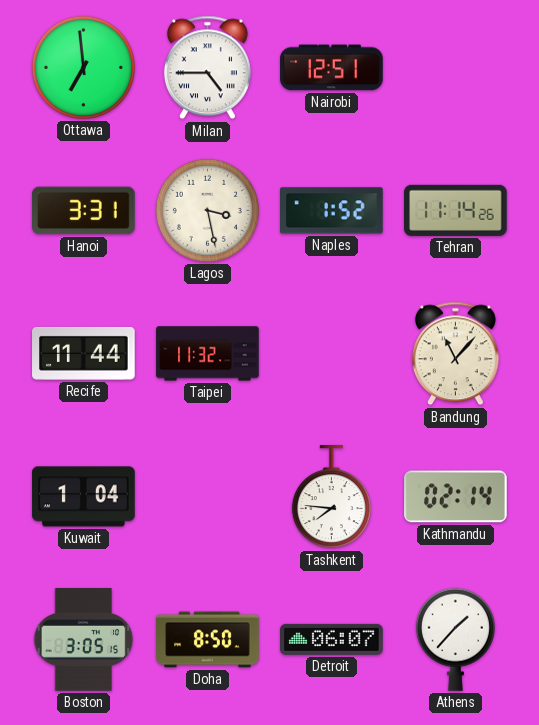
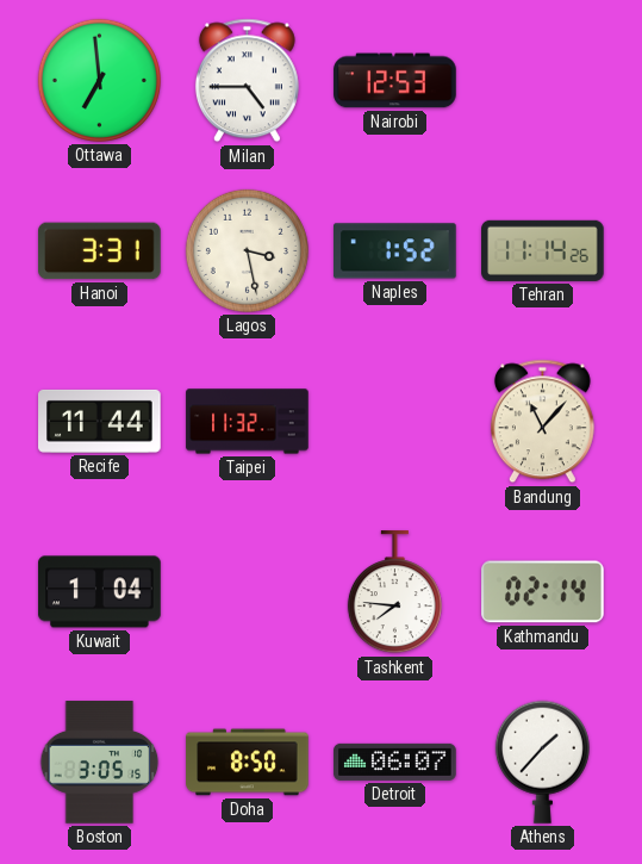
Nairobi: 12:51 -> 12:53 (395, 81)
